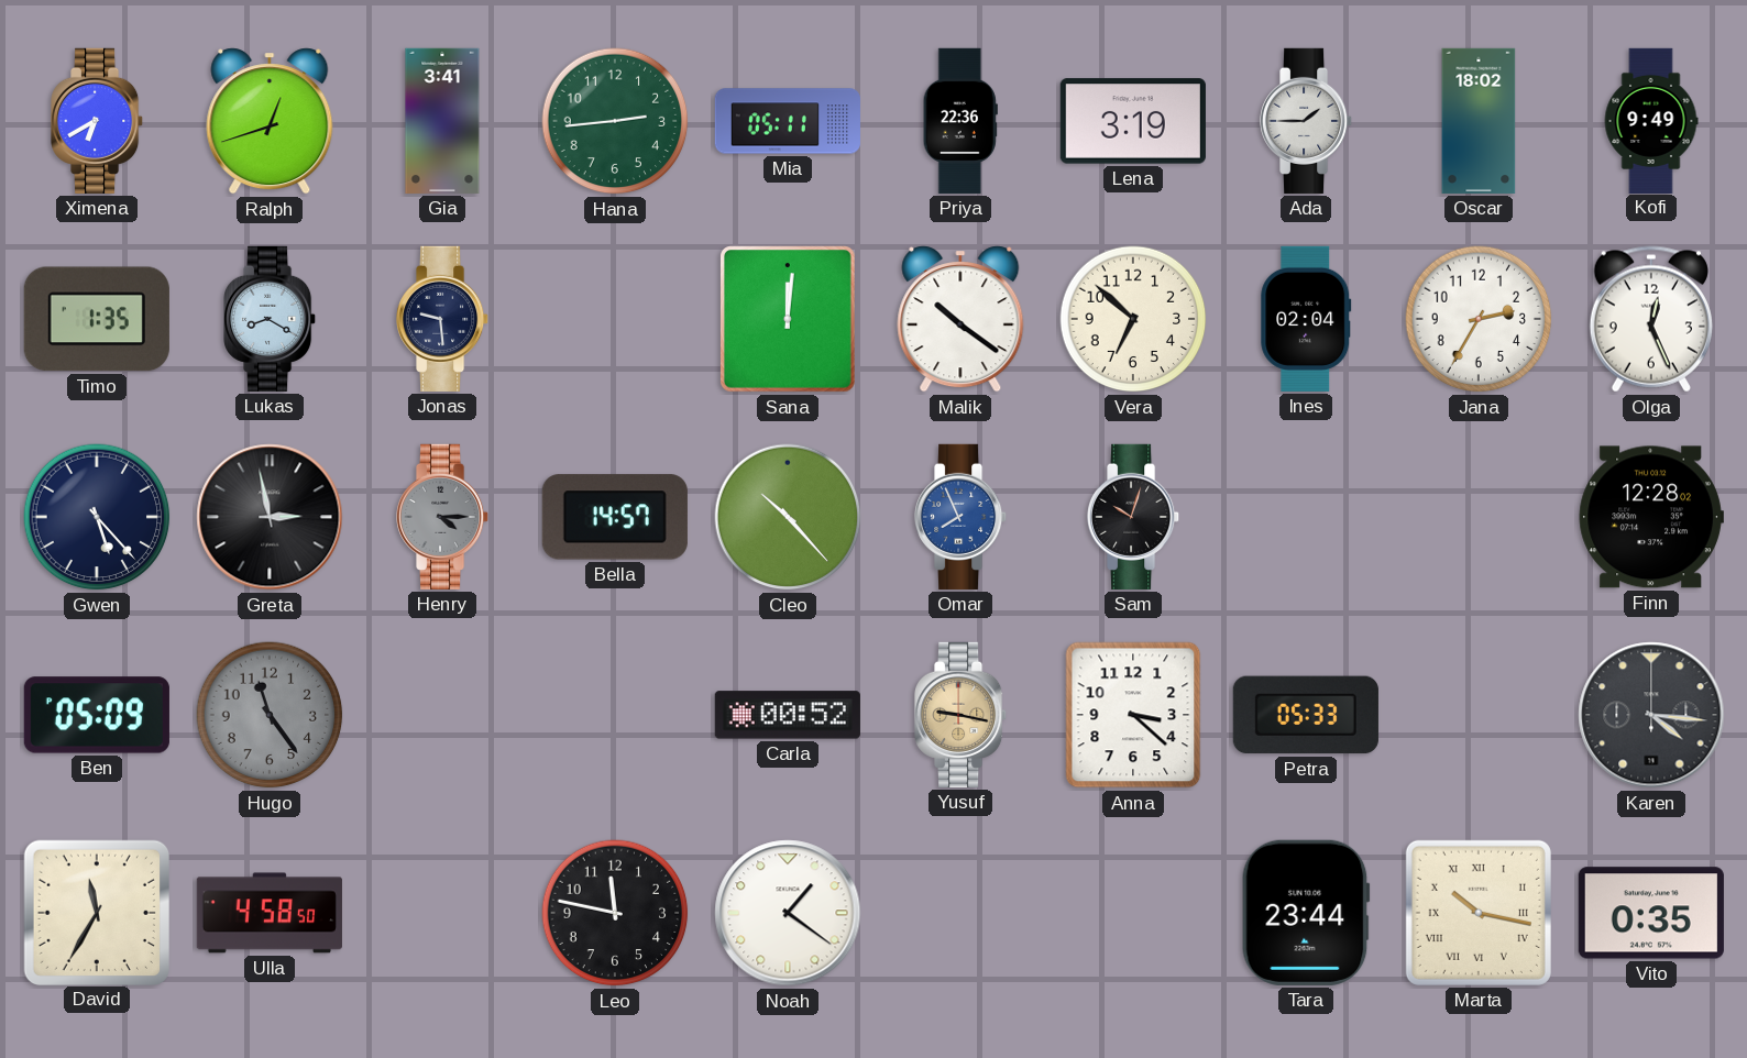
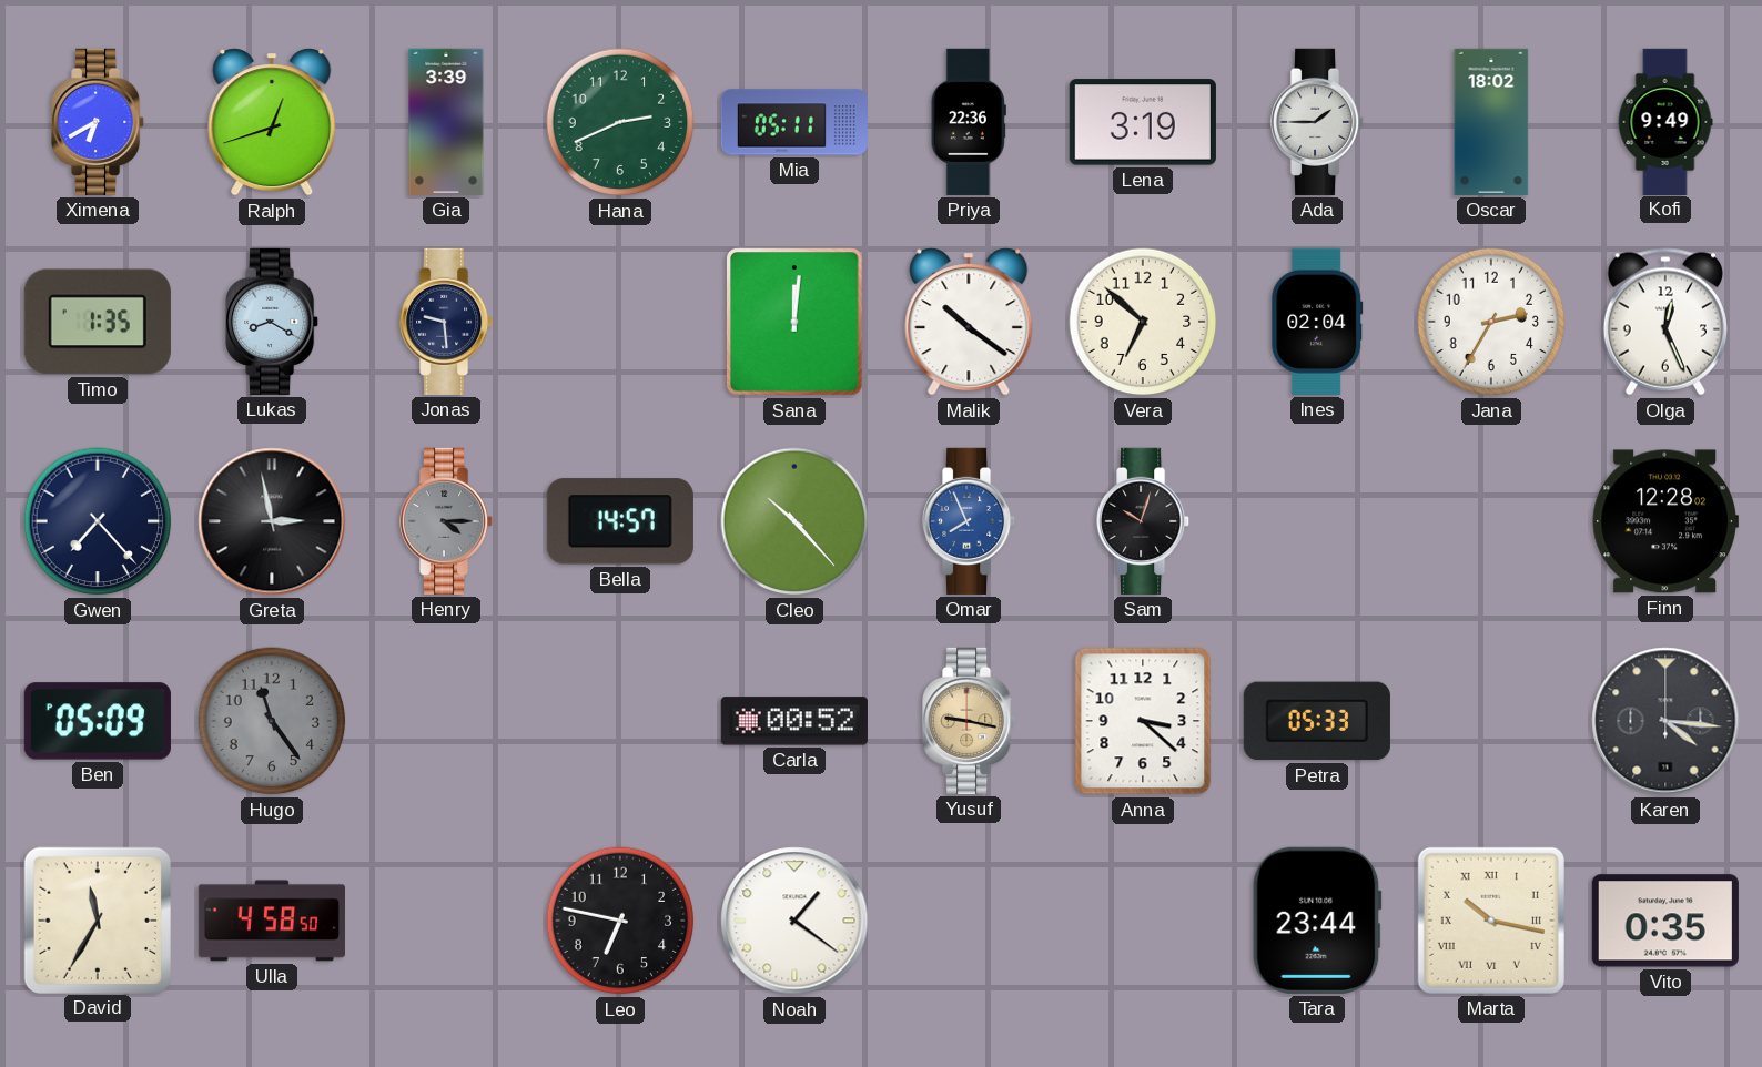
Gia: 3:41 -> 3:39 (446, 122)
Hana: 2:44 -> 2:41 (620, 122)
Gwen: 5:23 -> 7:23 (98, 521)
Leo: 11:47 -> 6:47 (620, 921)
